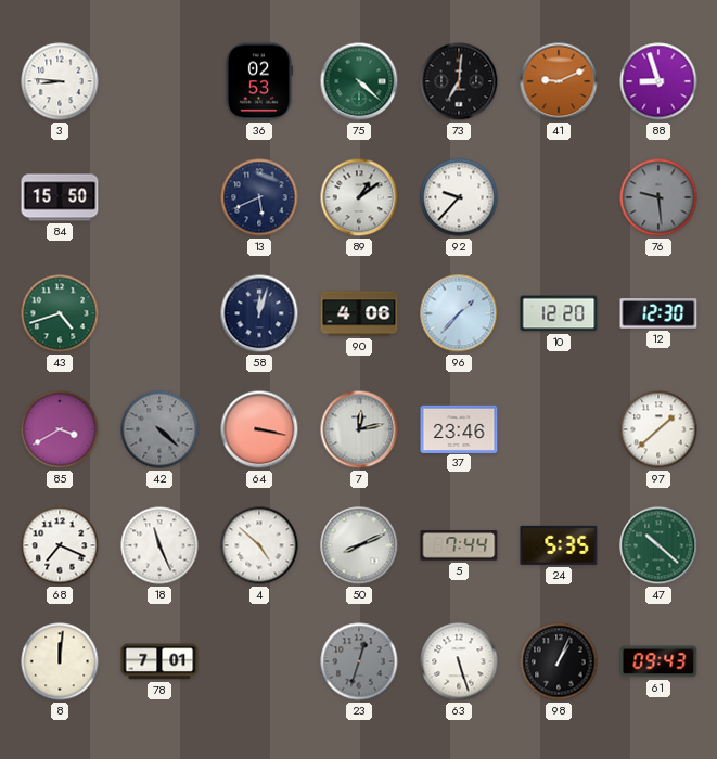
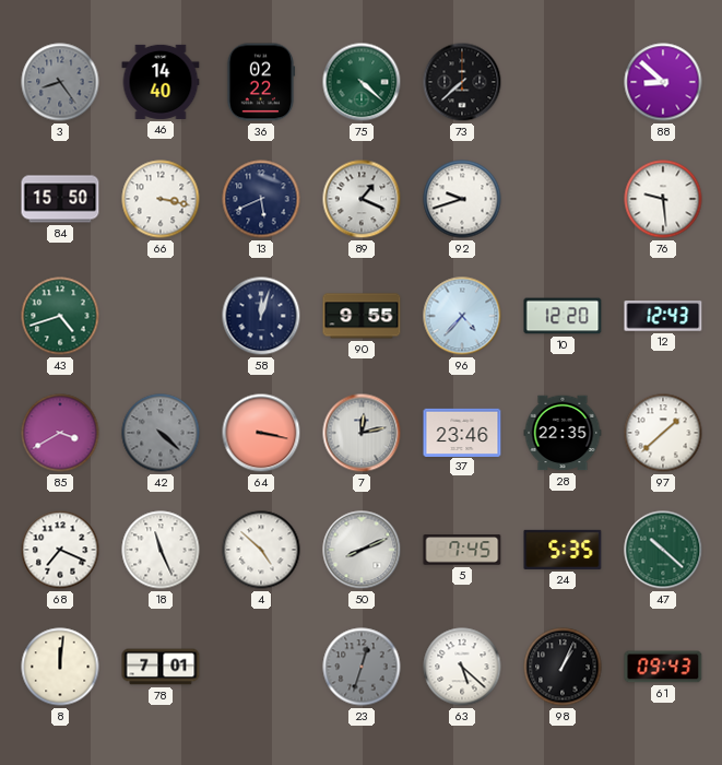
3: 8:46 -> 8:24 (60, 82)
3 dial: white -> grey (60, 82)
46: none -> 14:40 (161, 82)
36: 02:53 -> 02:22 (261, 82)
73: 7:01 -> 7:38 (462, 82)
41: 9:11 -> none (559, 81)
88: 8:57 -> 8:52 (663, 82)
66: none -> 3:17 (161, 199)
89: 1:09 -> 1:19 (362, 199)
92: 9:37 -> 9:42 (462, 199)
76 dial: grey -> white (663, 199)
90: 4:06 -> 9:55 (362, 316)
96: 1:37 -> 4:37 (462, 316)
12: 12:30 -> 12:43 (663, 316)
28: none -> 22:35 (563, 433)
5: 7:44 -> 7:45 (462, 550)
63: 5:27 -> 5:22 (462, 667)
